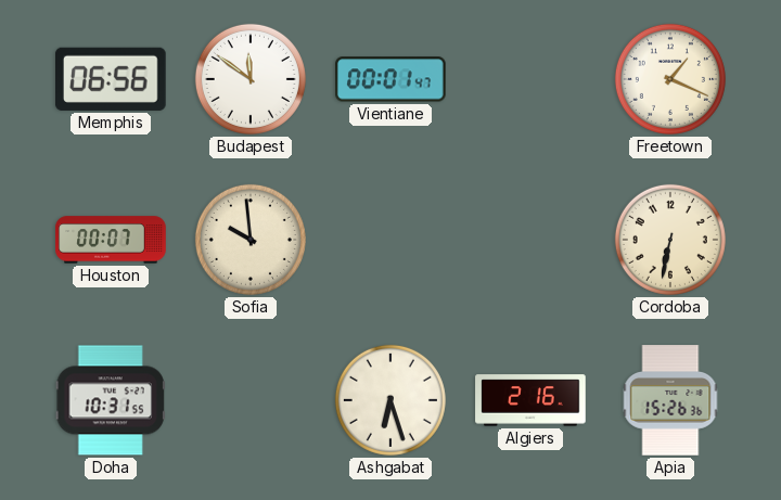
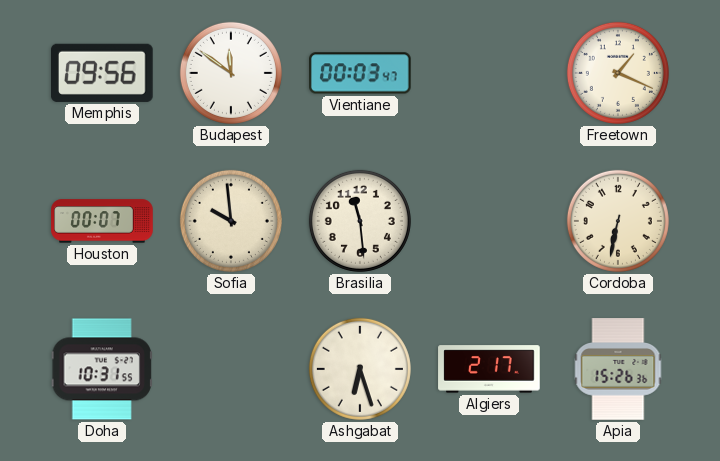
Memphis: 06:56 -> 09:56 (103, 73)
Vientiane: 00:01 -> 00:03 (360, 73)
Brasilia: none -> 11:29 (360, 221)
Algiers: 2:16 -> 2:17 (489, 369)
